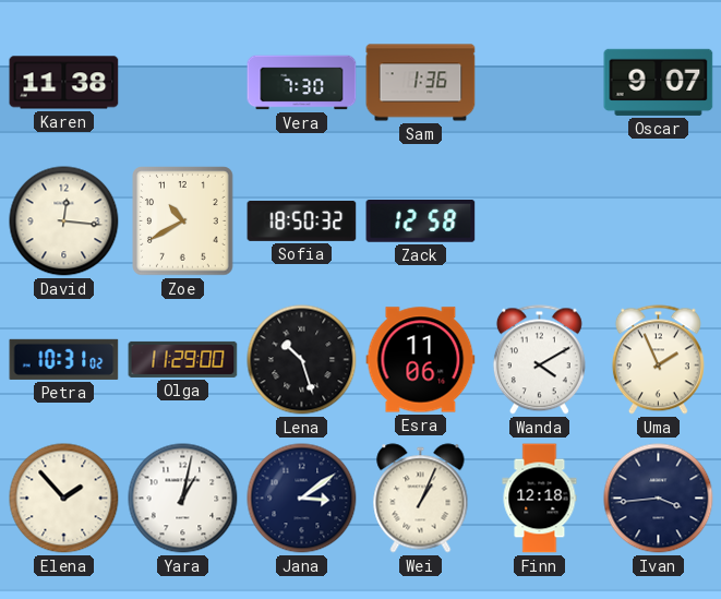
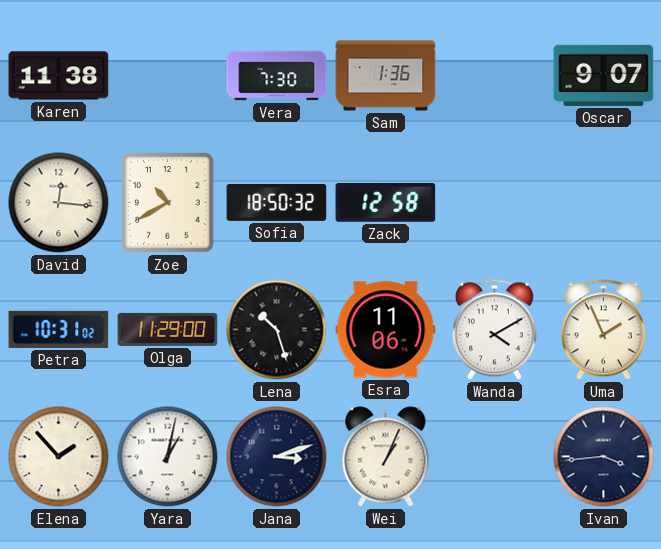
Jana: 3:09 -> 3:12 (277, 457)
Finn: 12:18 -> none (540, 499)
